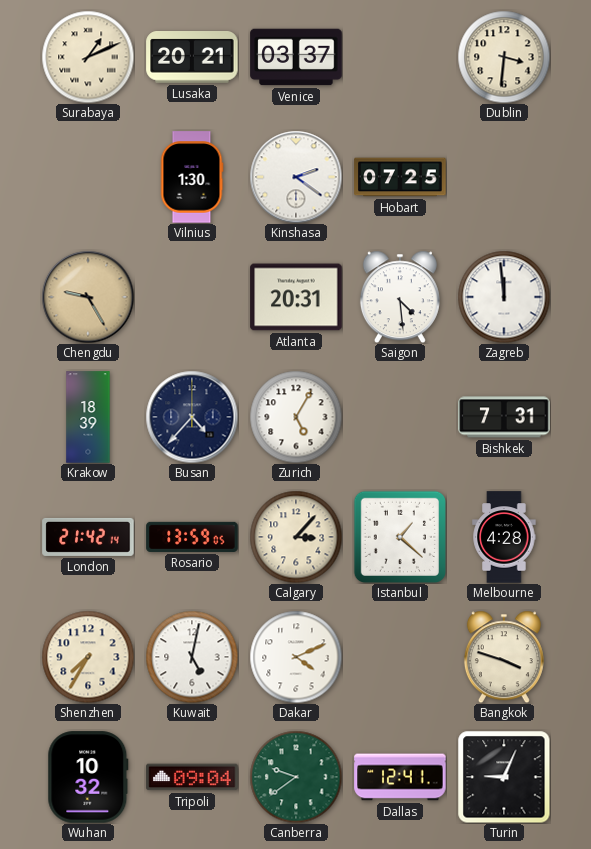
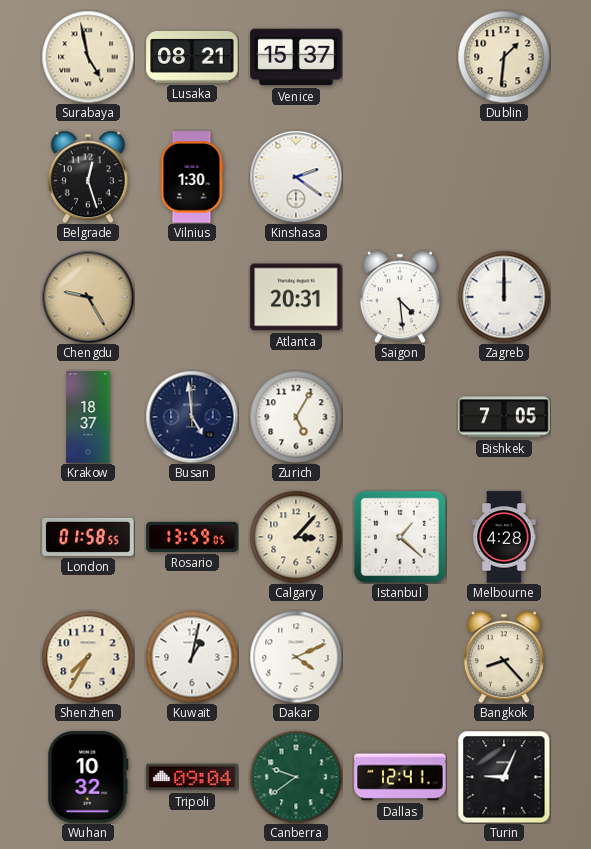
Surabaya: 1:11 -> 4:58 (88, 57)
Lusaka: 20:21 -> 08:21 (192, 58)
Venice: 03:37 -> 15:37 (296, 57)
Dublin: 3:31 -> 1:31 (504, 57)
Belgrade: none -> 12:27 (88, 177)
Hobart: 07:25 -> none (400, 177)
Zagreb: 11:59 -> 12:00 (504, 297)
Krakow: 18:39 -> 18:37 (88, 417)
Busan: 4:37 -> 4:59 (192, 417)
Bishkek: 7:31 -> 7:05 (504, 417)
London: 21:42 -> 01:58 (88, 537)
Kuwait: 5:02 -> 1:02 (192, 657)
Bangkok: 3:48 -> 8:23 (504, 657)
